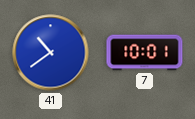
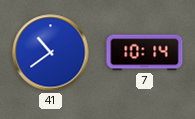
7: 10:01 -> 10:14 (145, 53)
